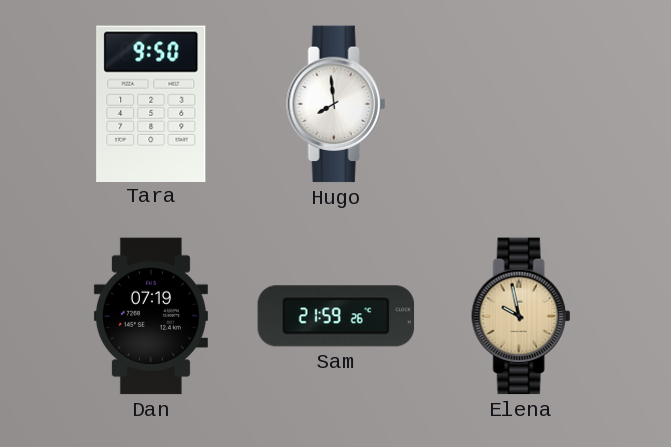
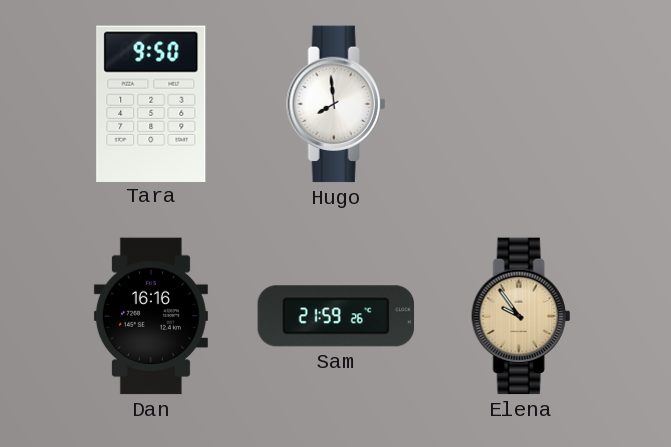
Dan: 07:19 -> 16:16 (151, 316)
Elena: 9:58 -> 9:54 (521, 316)
